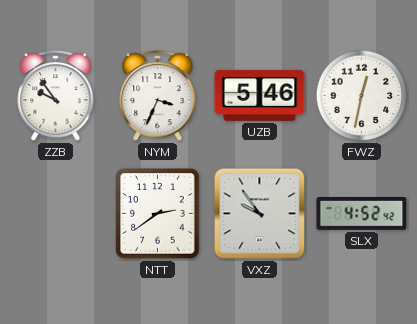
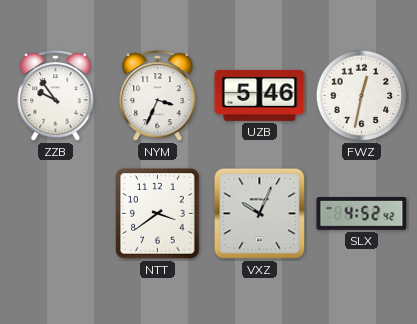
NTT: 2:39 -> 3:39 (158, 214)
VXZ: 9:54 -> 10:04 (260, 214)
